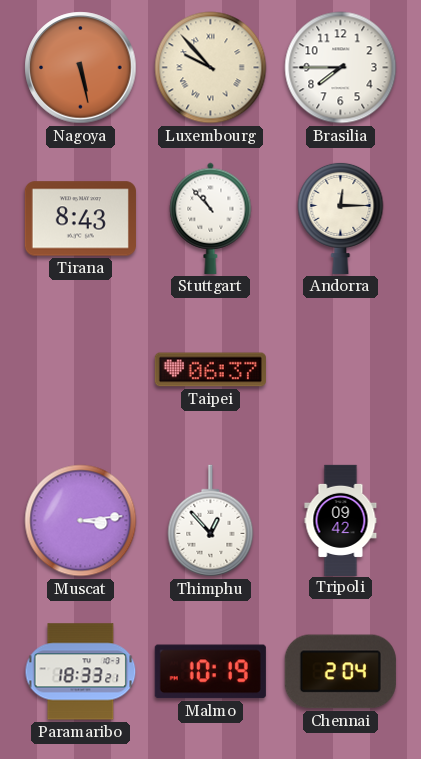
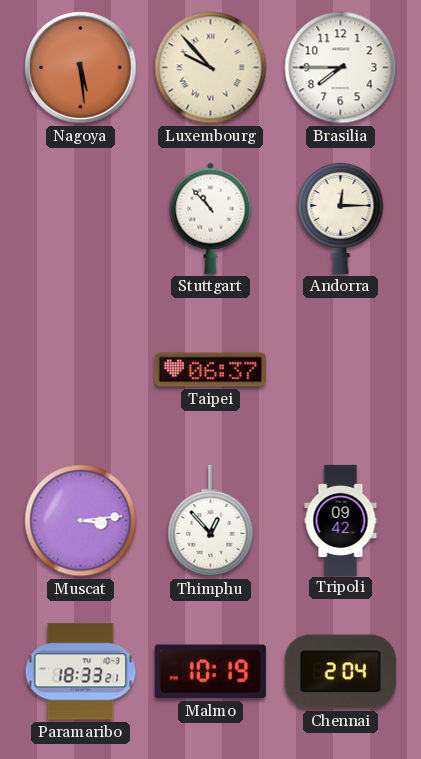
Nagoya: 5:28 -> 5:29 (81, 68)
Tirana: 8:43 -> none (80, 219)
